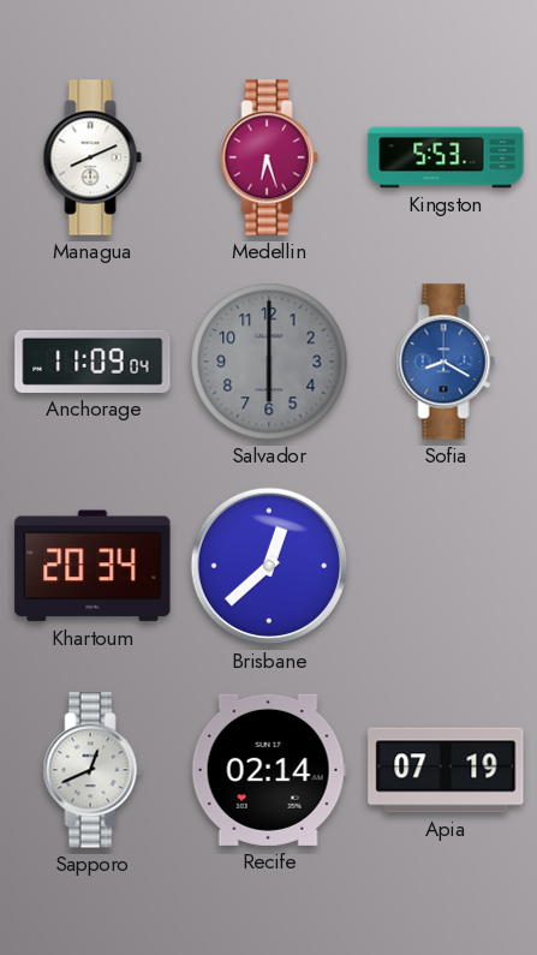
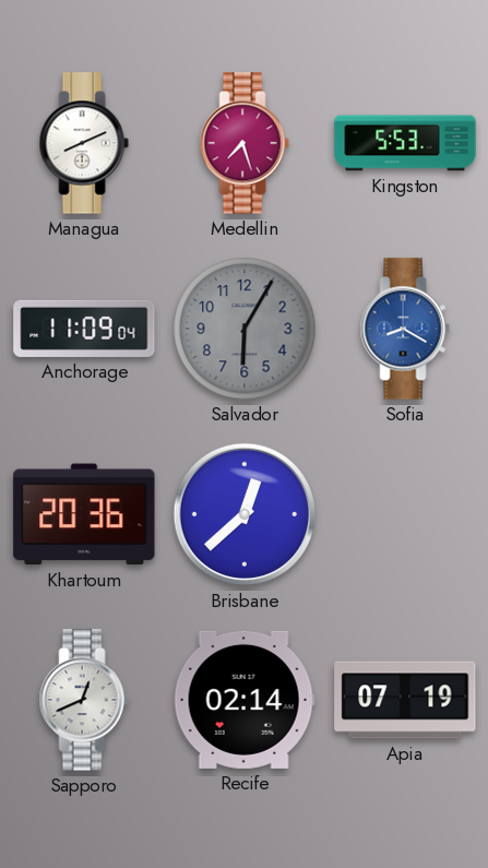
Medellin: 6:27 -> 7:27 (245, 143)
Salvador: 6:00 -> 6:05 (245, 329)
Khartoum: 20:34 -> 20:36 (84, 514)
